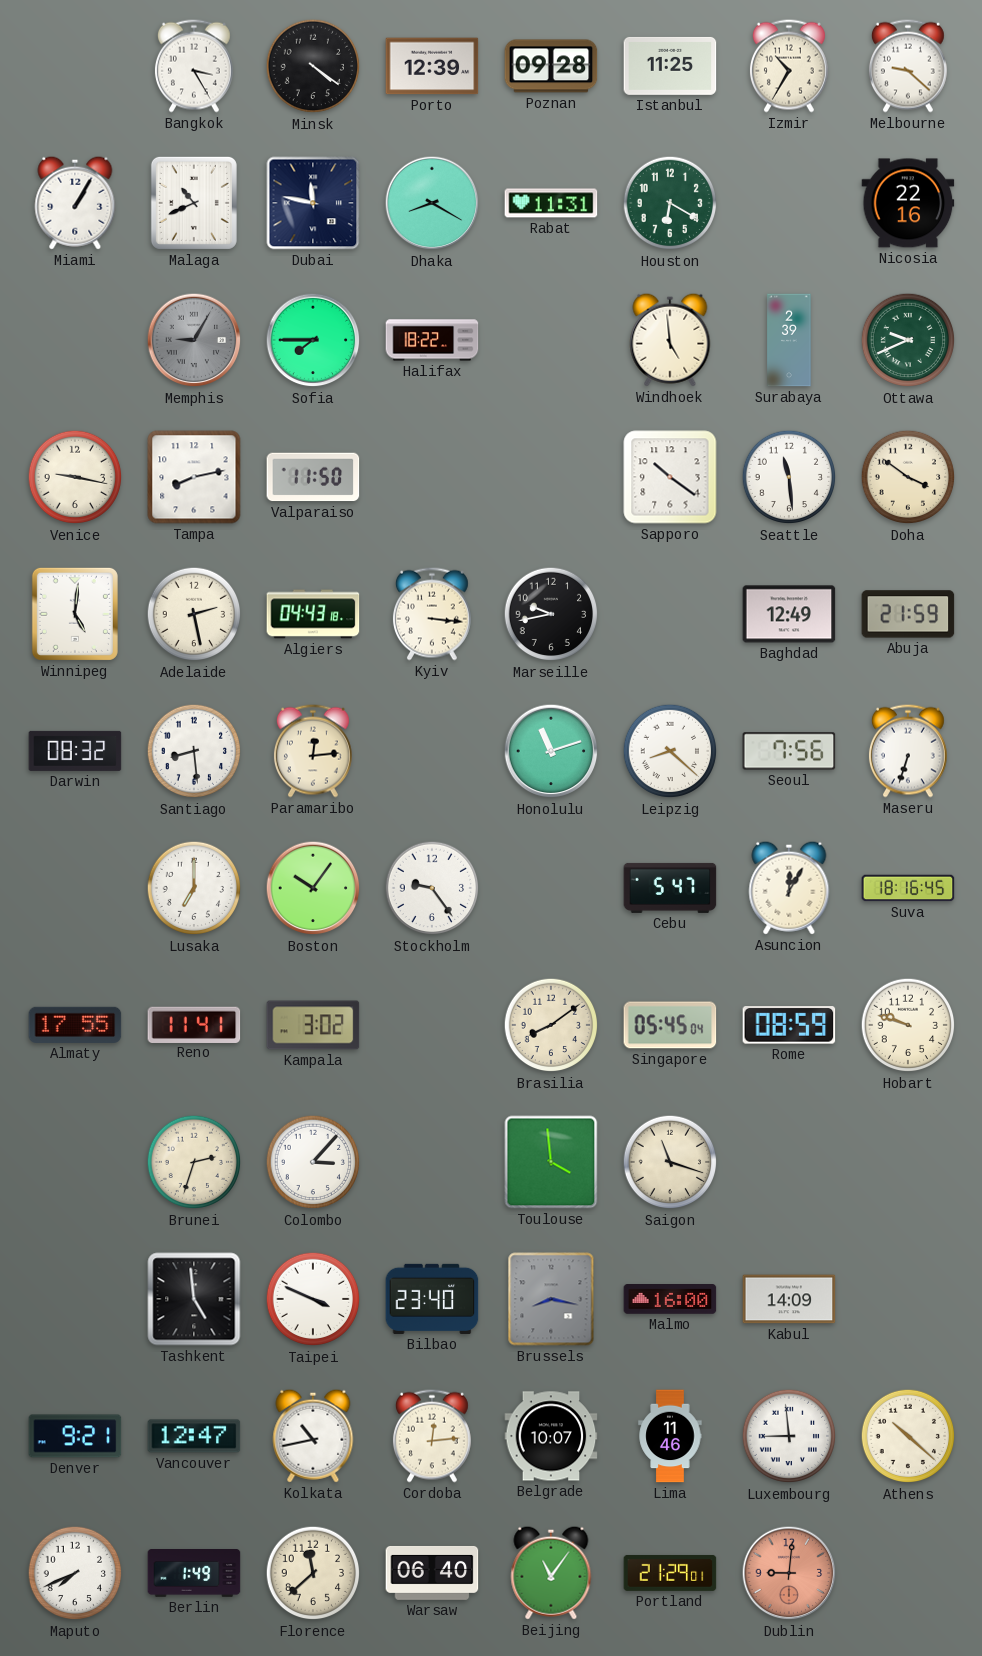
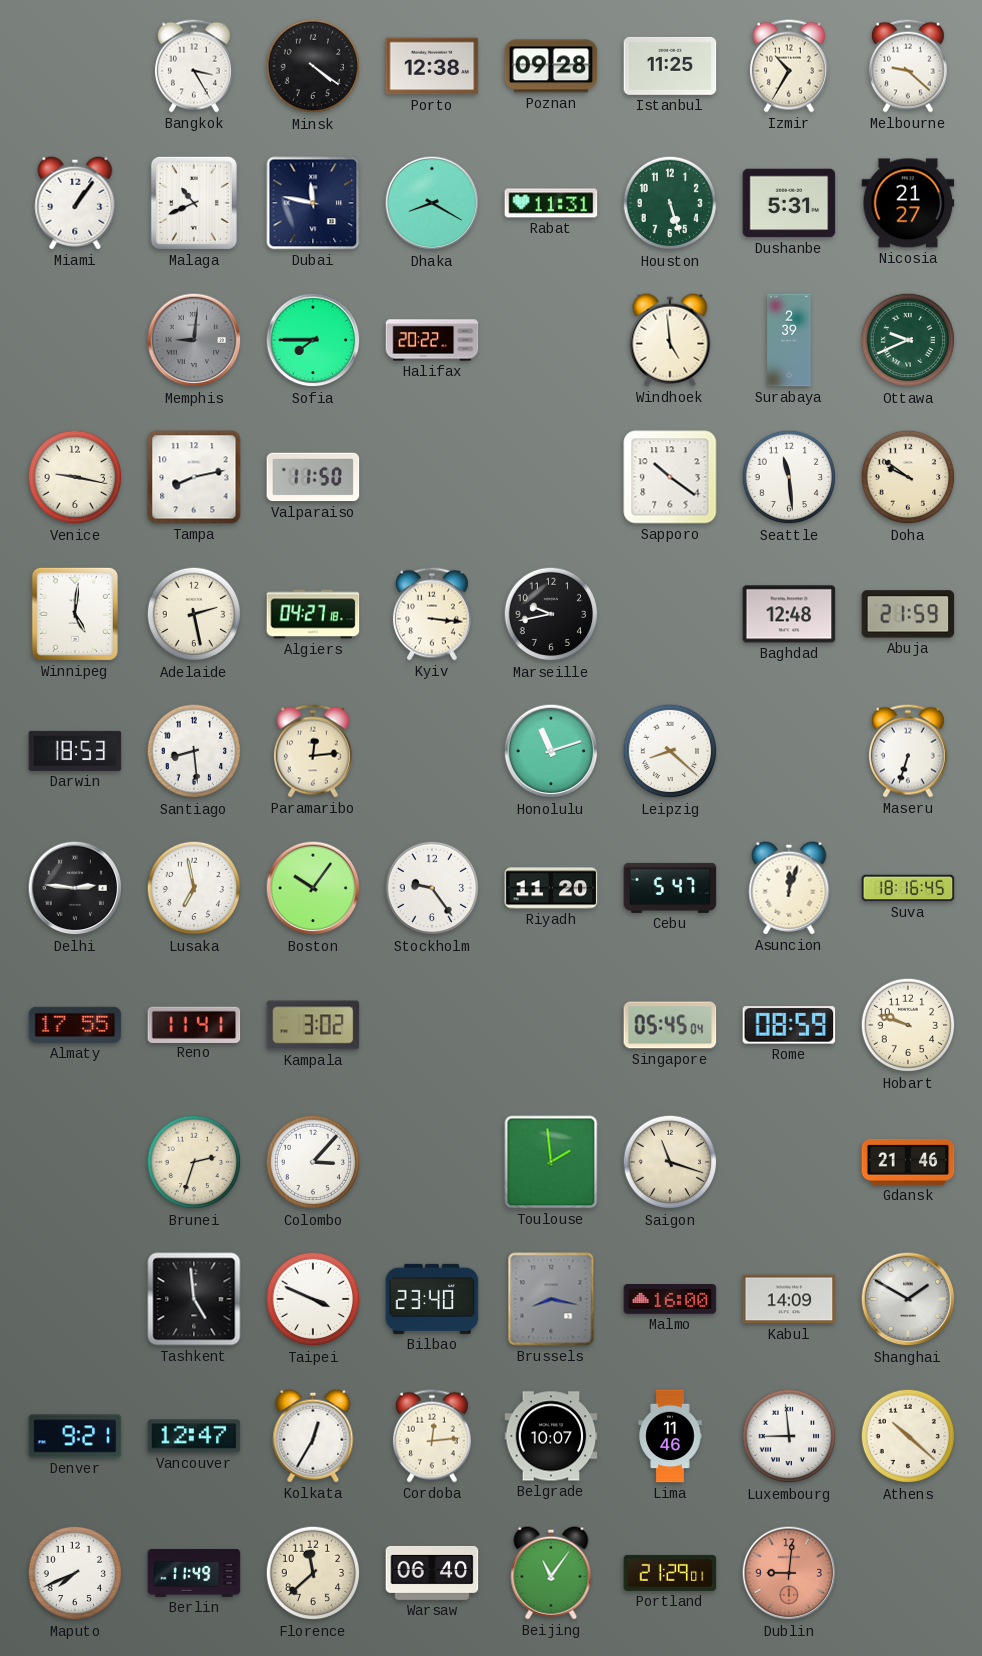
Porto: 12:39 -> 12:38 (432, 66)
Miami: 1:05 -> 1:06 (75, 203)
Houston: 6:20 -> 5:27 (670, 203)
Dushanbe: none -> 5:31 (789, 203)
Nicosia: 22:16 -> 21:27 (908, 203)
Memphis: 9:05 -> 9:01 (194, 340)
Halifax: 18:22 -> 20:22 (432, 340)
Doha: 3:51 -> 9:51 (908, 477)
Algiers: 04:43 -> 04:27 (313, 614)
Baghdad: 12:49 -> 12:48 (789, 614)
Darwin: 08:32 -> 18:53 (75, 751)
Seoul: 7:56 -> none (789, 751)
Delhi: none -> 2:46 (75, 888)
Lusaka: 7:00 -> 6:58 (194, 888)
Riyadh: none -> 11:20 (551, 888)
Asuncion: 12:05 -> 12:03 (789, 888)
Brasilia: 8:09 -> none (551, 1025)
Toulouse: 3:59 -> 1:59 (551, 1162)
Gdansk: none -> 21:46 (908, 1162)
Shanghai: none -> 1:50 (908, 1299)
Kolkata: 10:43 -> 12:35 (313, 1436)
Berlin: 1:49 -> 11:49 (194, 1574)
